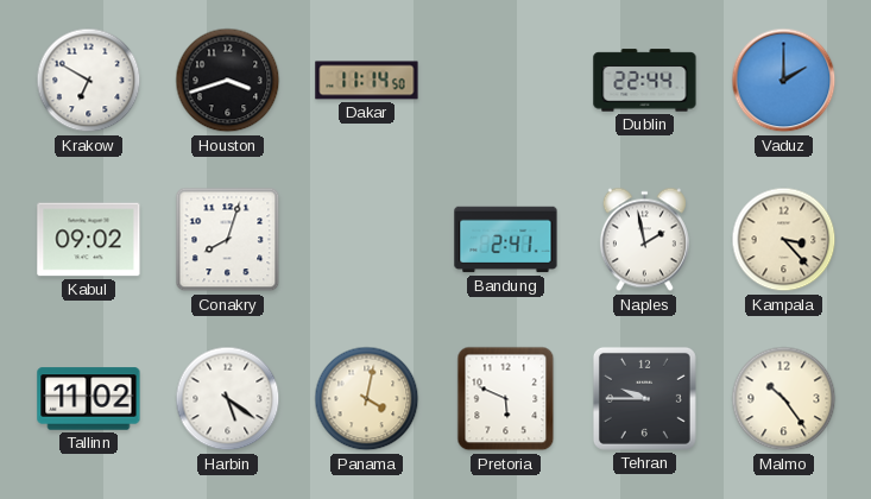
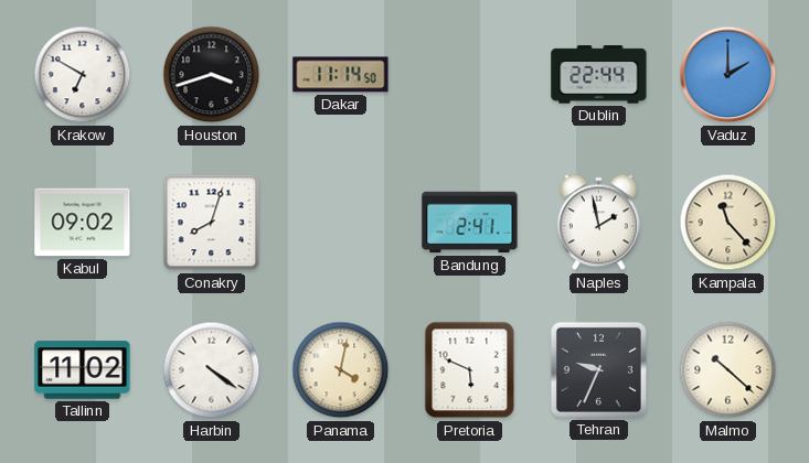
Kampala: 3:23 -> 11:23 (728, 223)
Harbin: 5:21 -> 4:21 (212, 370)
Tehran: 9:45 -> 9:34 (598, 369)
Malmo: 10:24 -> 10:22 (728, 370)
